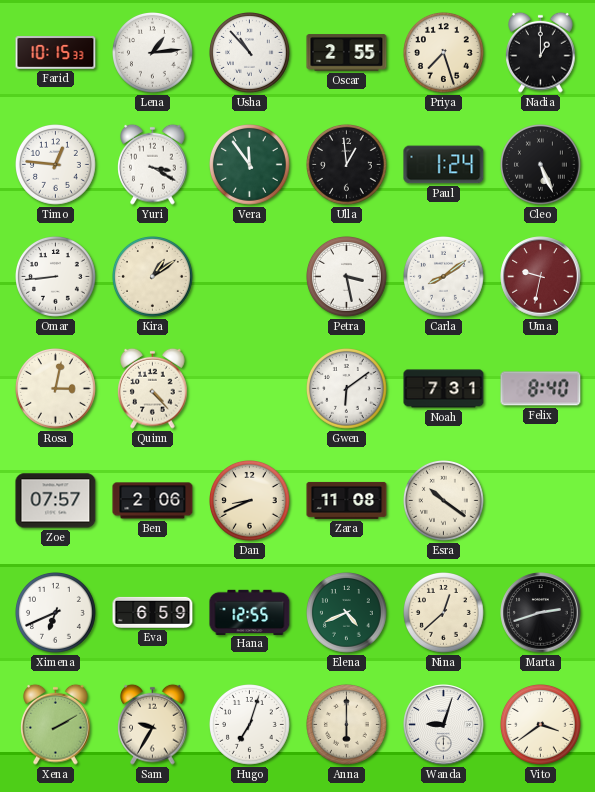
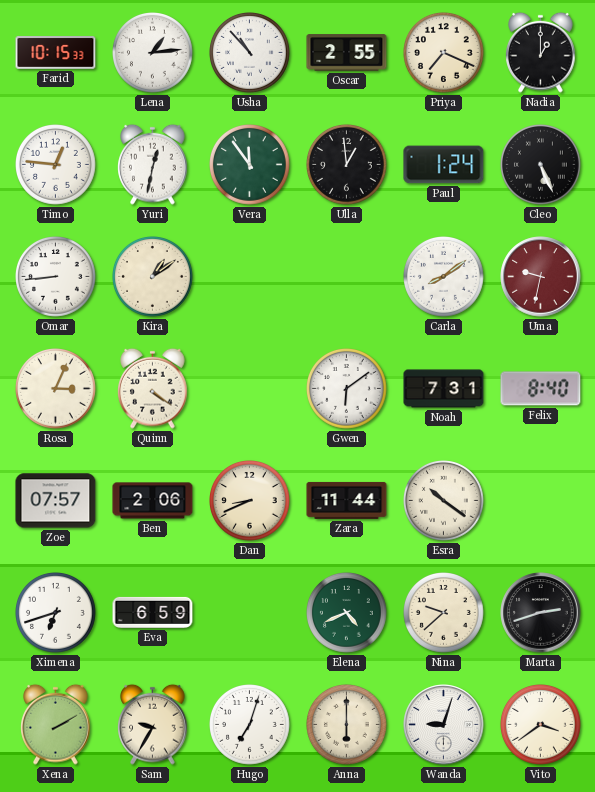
Priya: 7:27 -> 7:19 (444, 53)
Yuri: 3:20 -> 12:32 (153, 164)
Petra: 3:28 -> none (347, 277)
Rosa: 3:02 -> 3:04 (56, 389)
Quinn: 4:23 -> 4:21 (153, 388)
Zara: 11:08 -> 11:44 (347, 500)
Ximena: 6:41 -> 6:42 (56, 613)
Hana: 12:55 -> none (250, 612)
Nina: 12:38 -> 9:38 (444, 613)
